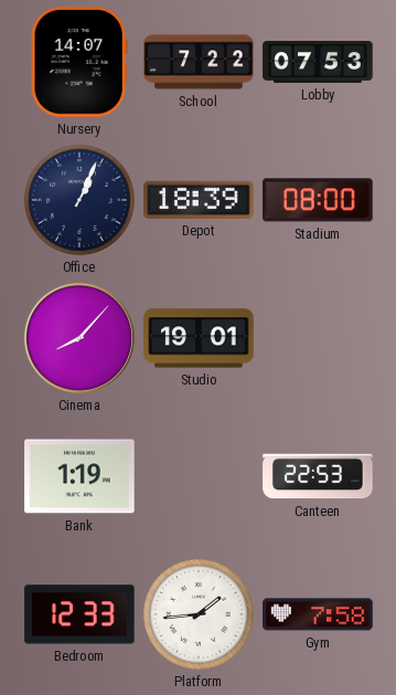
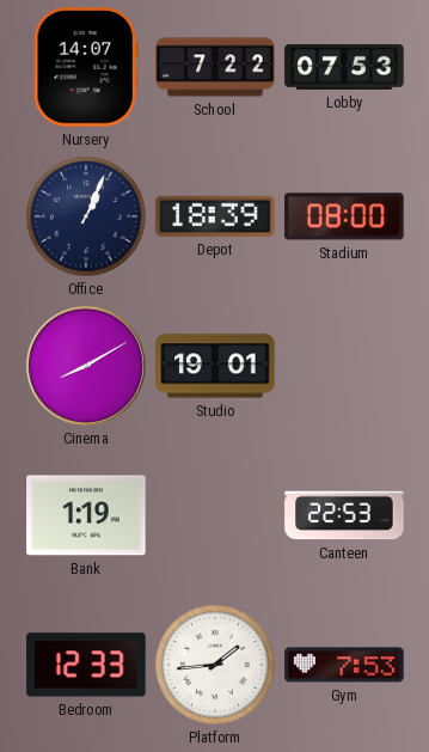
Cinema: 8:07 -> 8:10 (86, 366)
Gym: 7:58 -> 7:53 (344, 665)
